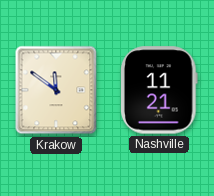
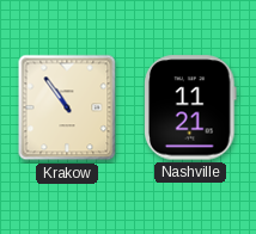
Krakow: 11:51 -> 10:54 (67, 107)
